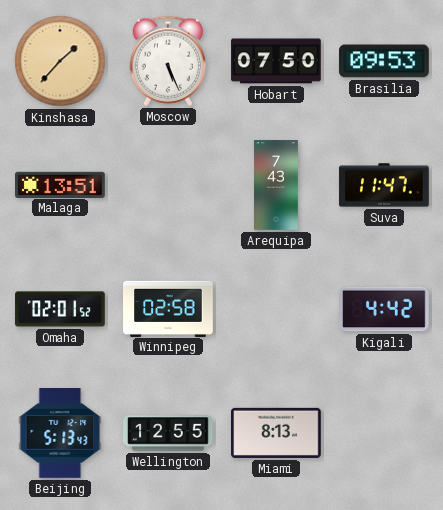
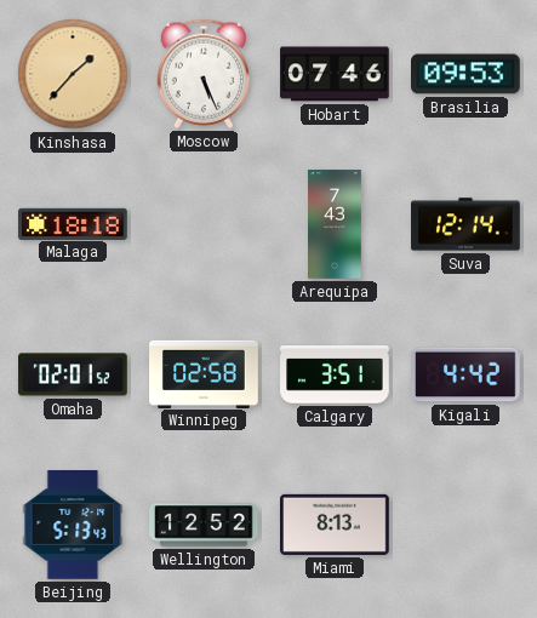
Hobart: 07:50 -> 07:46 (335, 74)
Malaga: 13:51 -> 18:18 (73, 223)
Suva: 11:47 -> 12:14 (465, 224)
Calgary: none -> 3:51 (335, 374)
Wellington: 12:55 -> 12:52 (204, 525)
